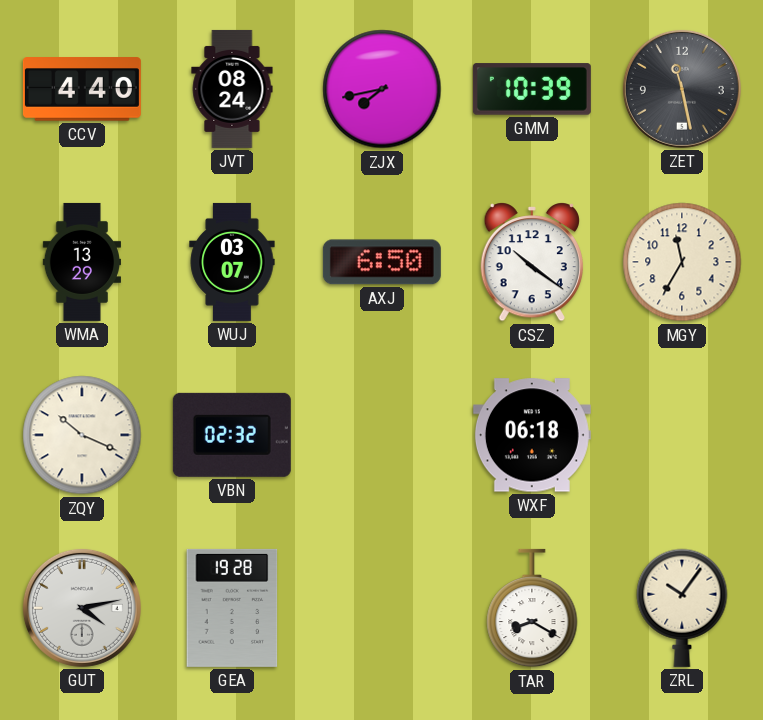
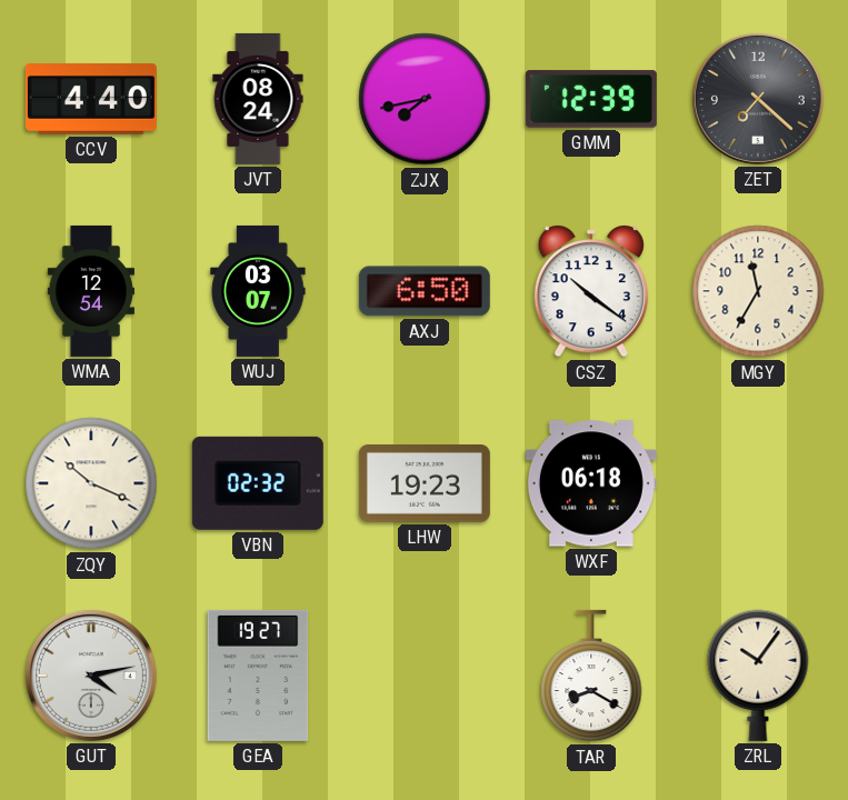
GMM: 10:39 -> 12:39 (591, 99)
ZET: 11:28 -> 7:22 (758, 99)
WMA: 13:29 -> 12:54 (90, 291)
LHW: none -> 19:23 (425, 484)
GEA: 19:28 -> 19:27 (258, 676)
